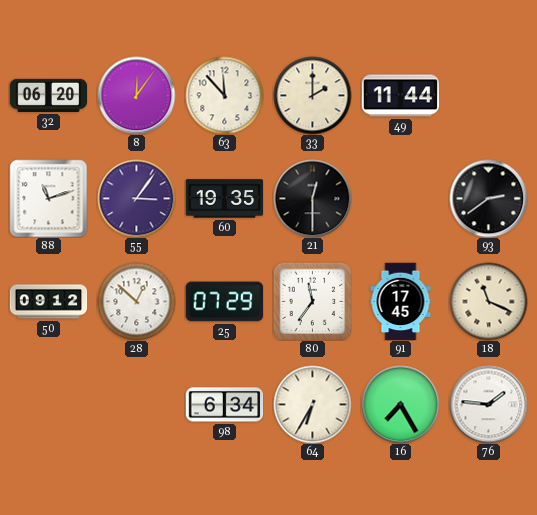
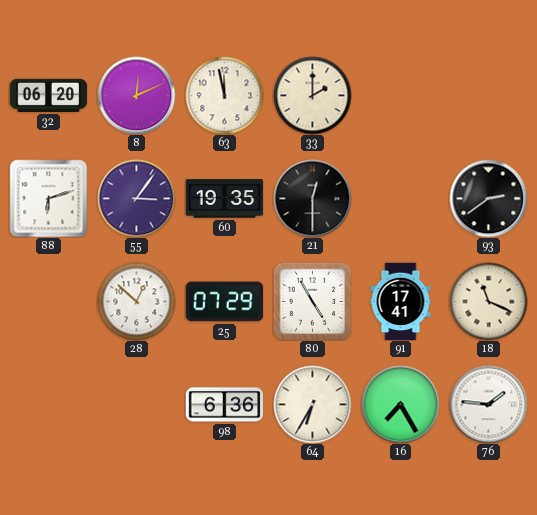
8: 12:06 -> 12:11 (136, 95)
63: 11:53 -> 11:58 (224, 95)
49: 11:44 -> none (400, 96)
88: 11:12 -> 6:12 (48, 198)
50: 09:12 -> none (48, 302)
80: 11:36 -> 4:55 (312, 301)
91: 17:45 -> 17:41 (401, 301)
98: 6:34 -> 6:36 (224, 405)
